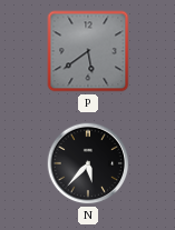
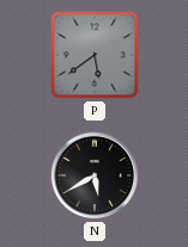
N: 5:37 -> 5:40 (95, 175)
